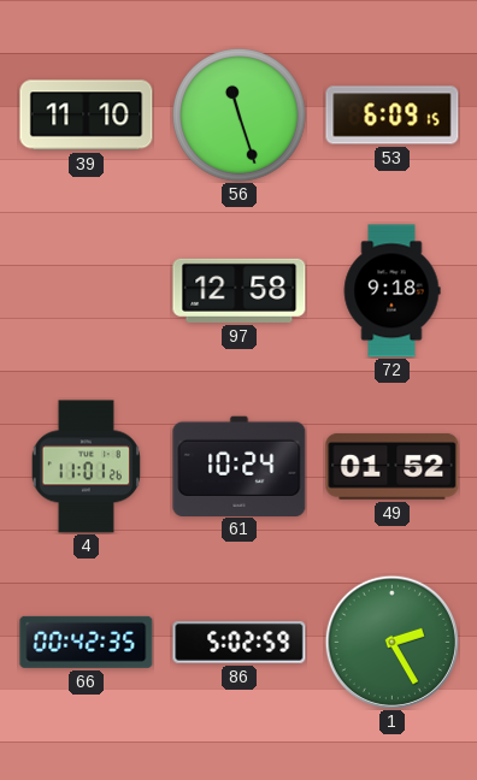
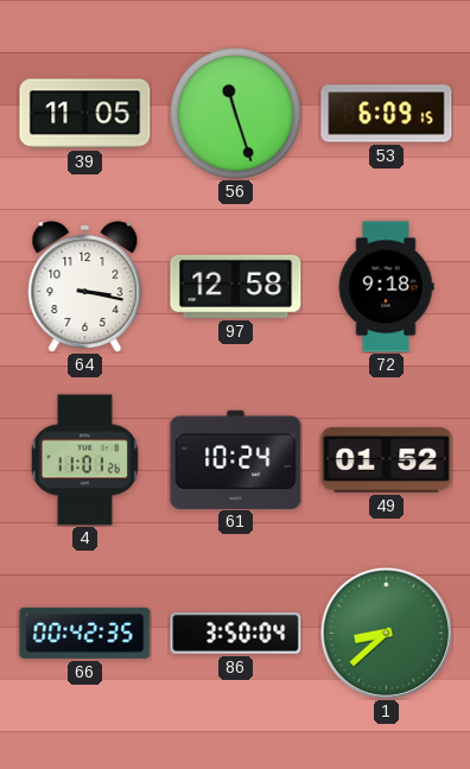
39: 11:10 -> 11:05 (85, 114)
64: none -> 3:17 (85, 287)
86: 5:02 -> 3:50 (236, 634)
1: 2:25 -> 8:38 (386, 633)
